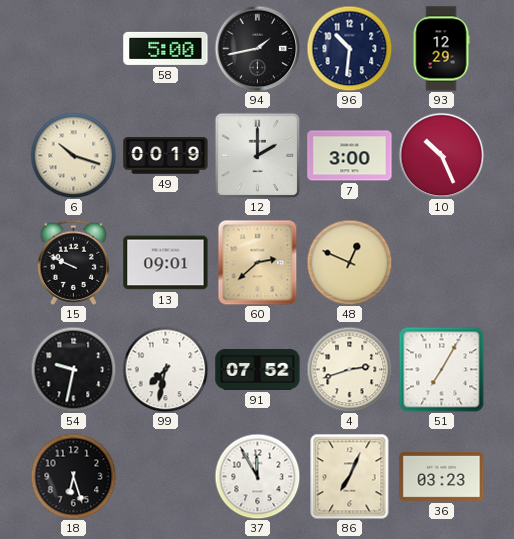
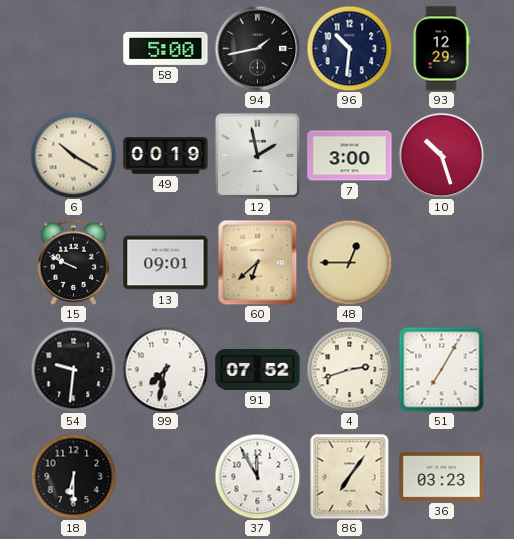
6: 10:18 -> 10:20 (73, 155)
12: 2:00 -> 1:58 (257, 155)
10: 10:26 -> 10:27 (441, 155)
60: 2:38 -> 6:38 (258, 262)
48: 12:49 -> 12:45 (349, 262)
54: 9:32 -> 9:31 (73, 369)
18: 6:27 -> 6:30 (73, 476)
86: 7:04 -> 7:06 (350, 476)
